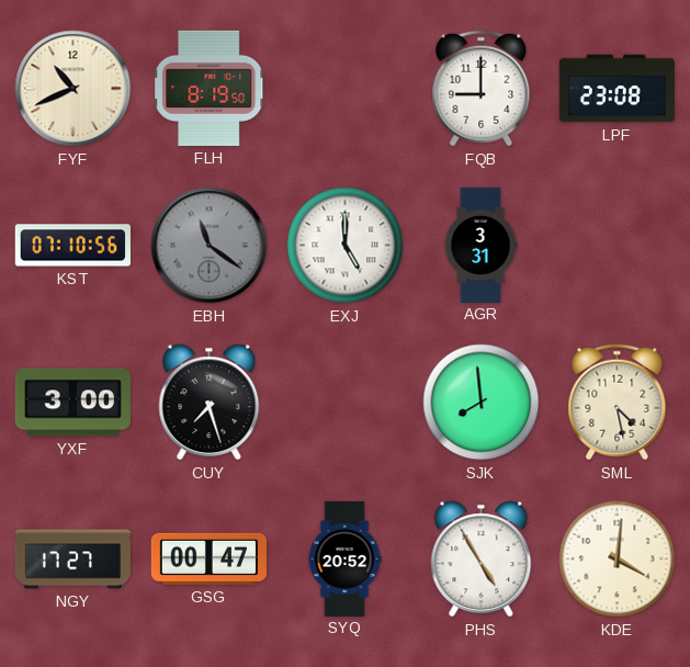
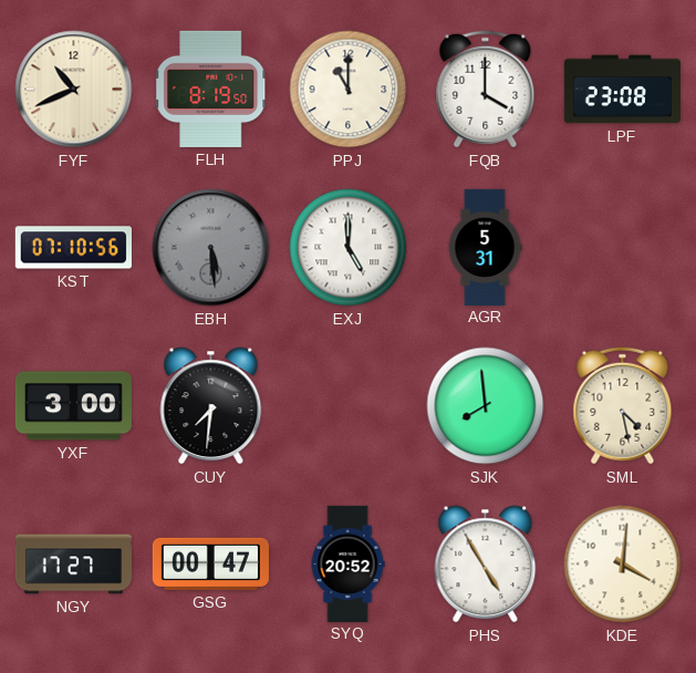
PPJ: none -> 11:00 (349, 90)
FQB: 9:00 -> 4:00 (486, 90)
EBH: 11:21 -> 5:29 (211, 248)
AGR: 3:31 -> 5:31 (485, 247)
CUY: 7:27 -> 7:31 (211, 406)
